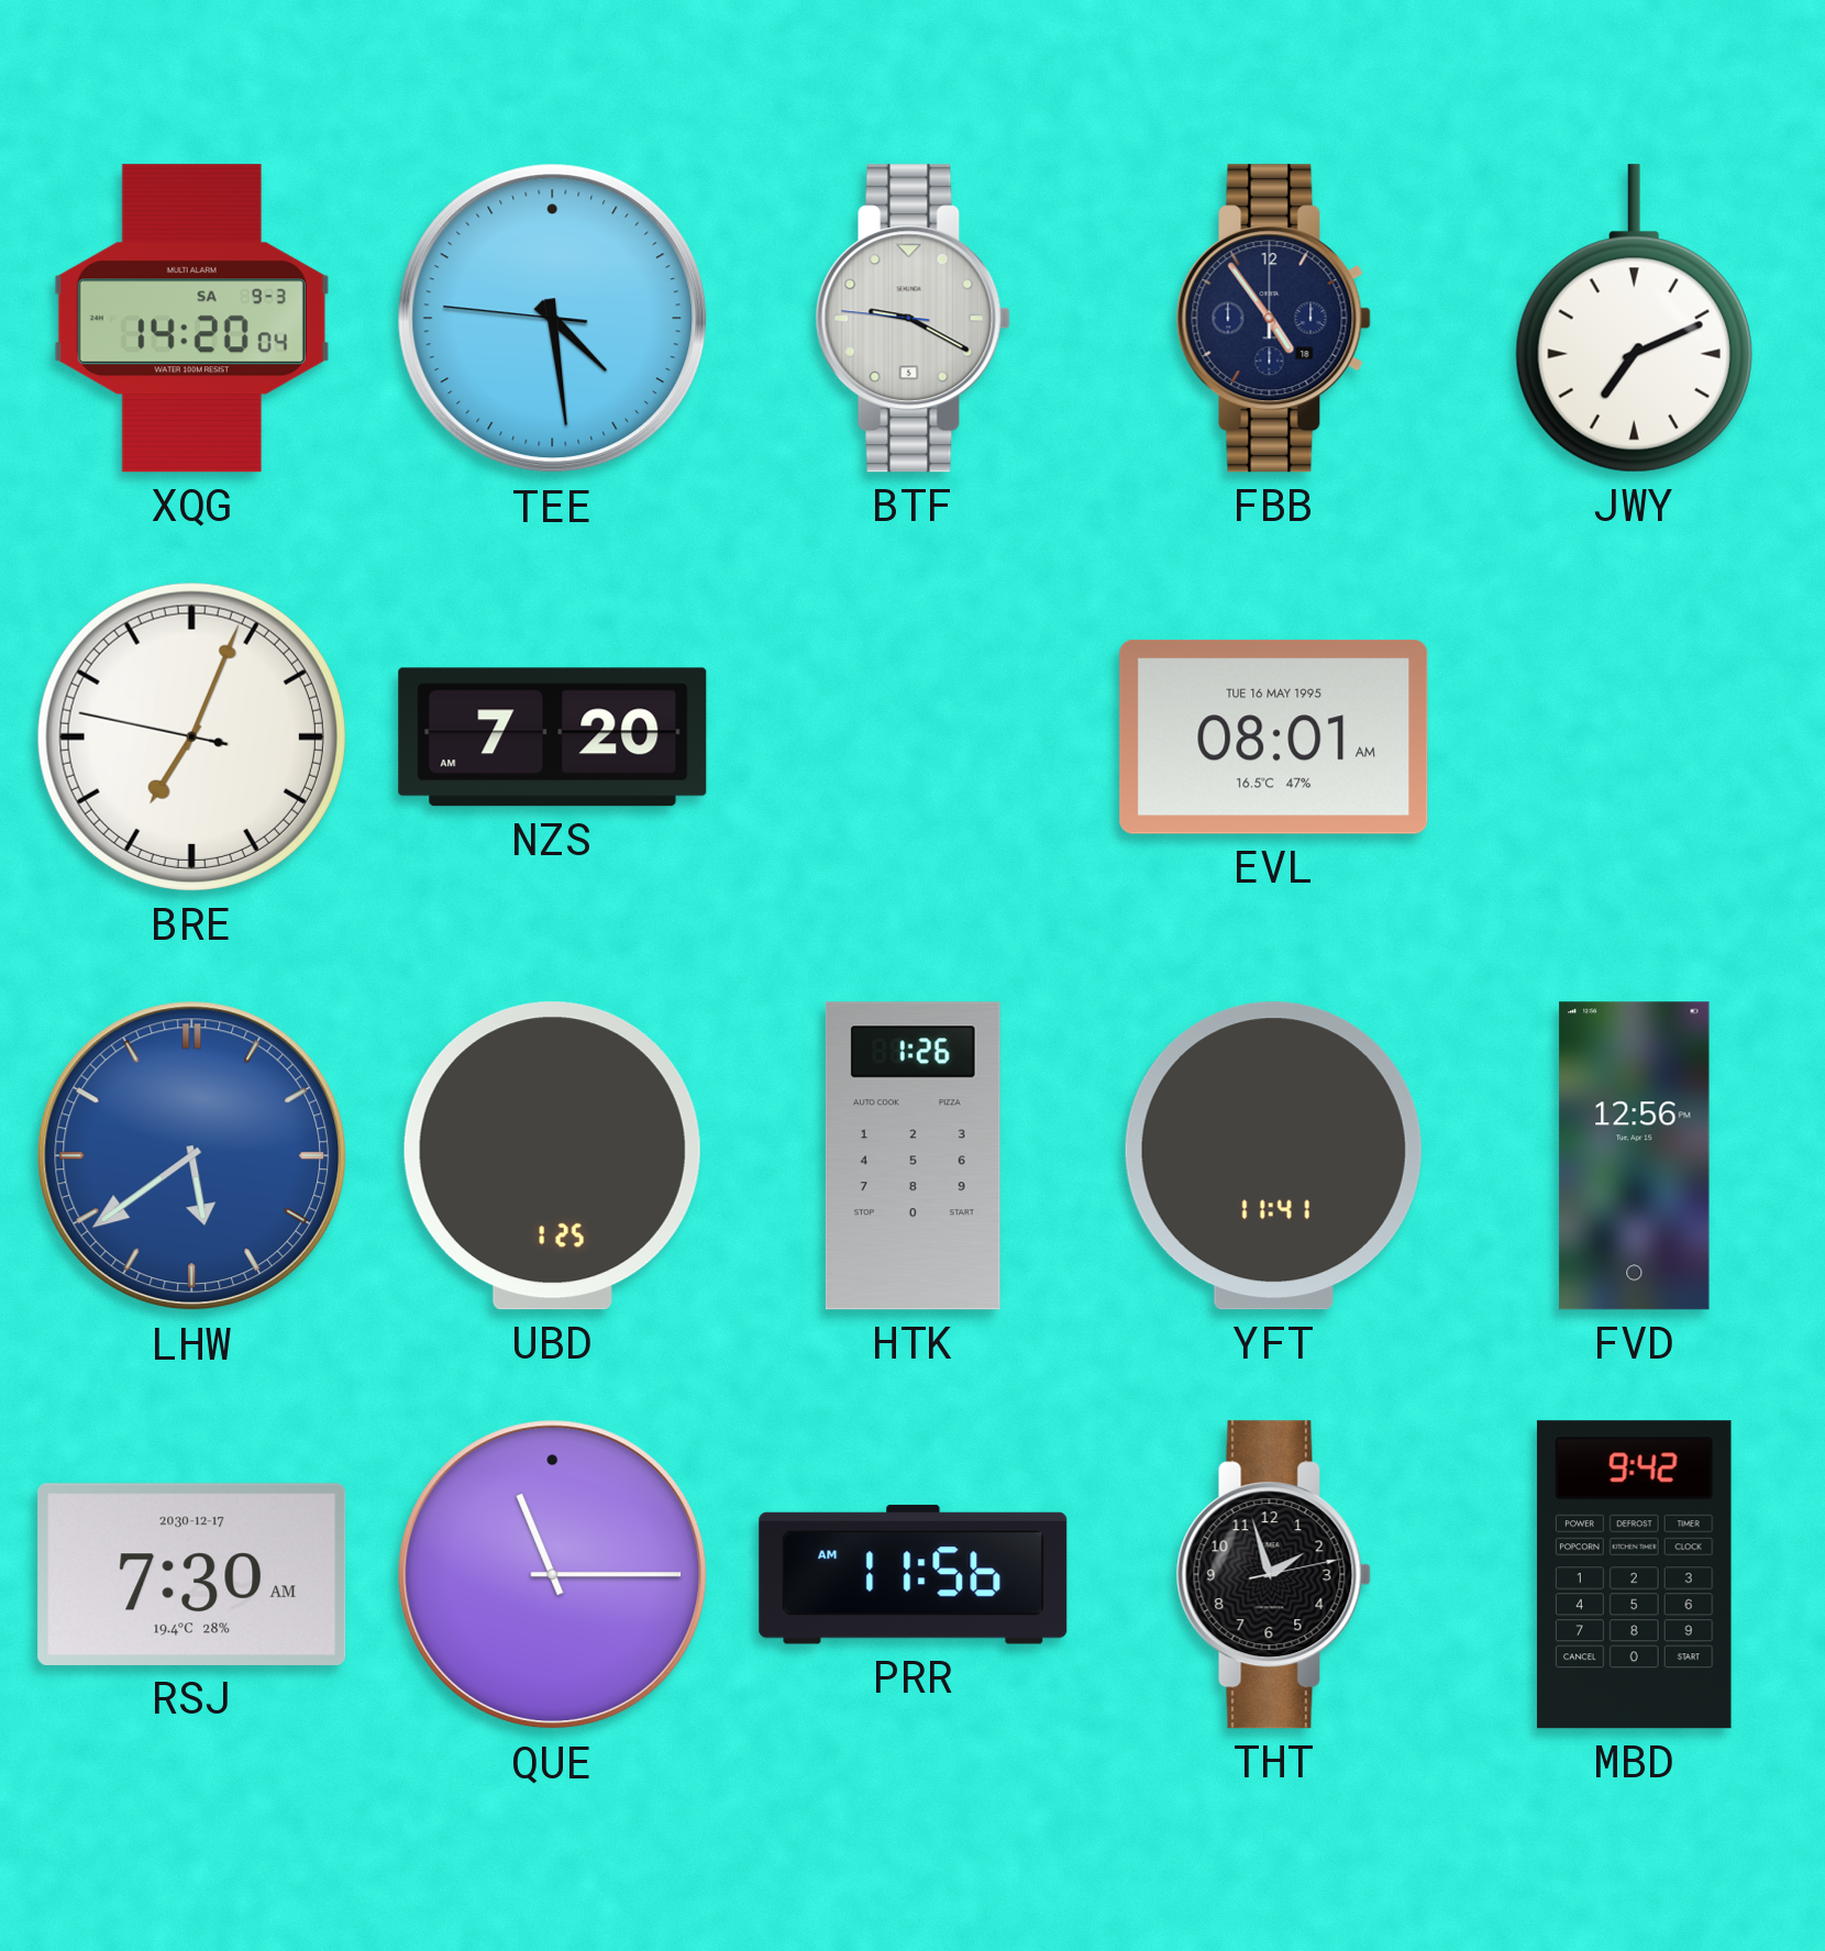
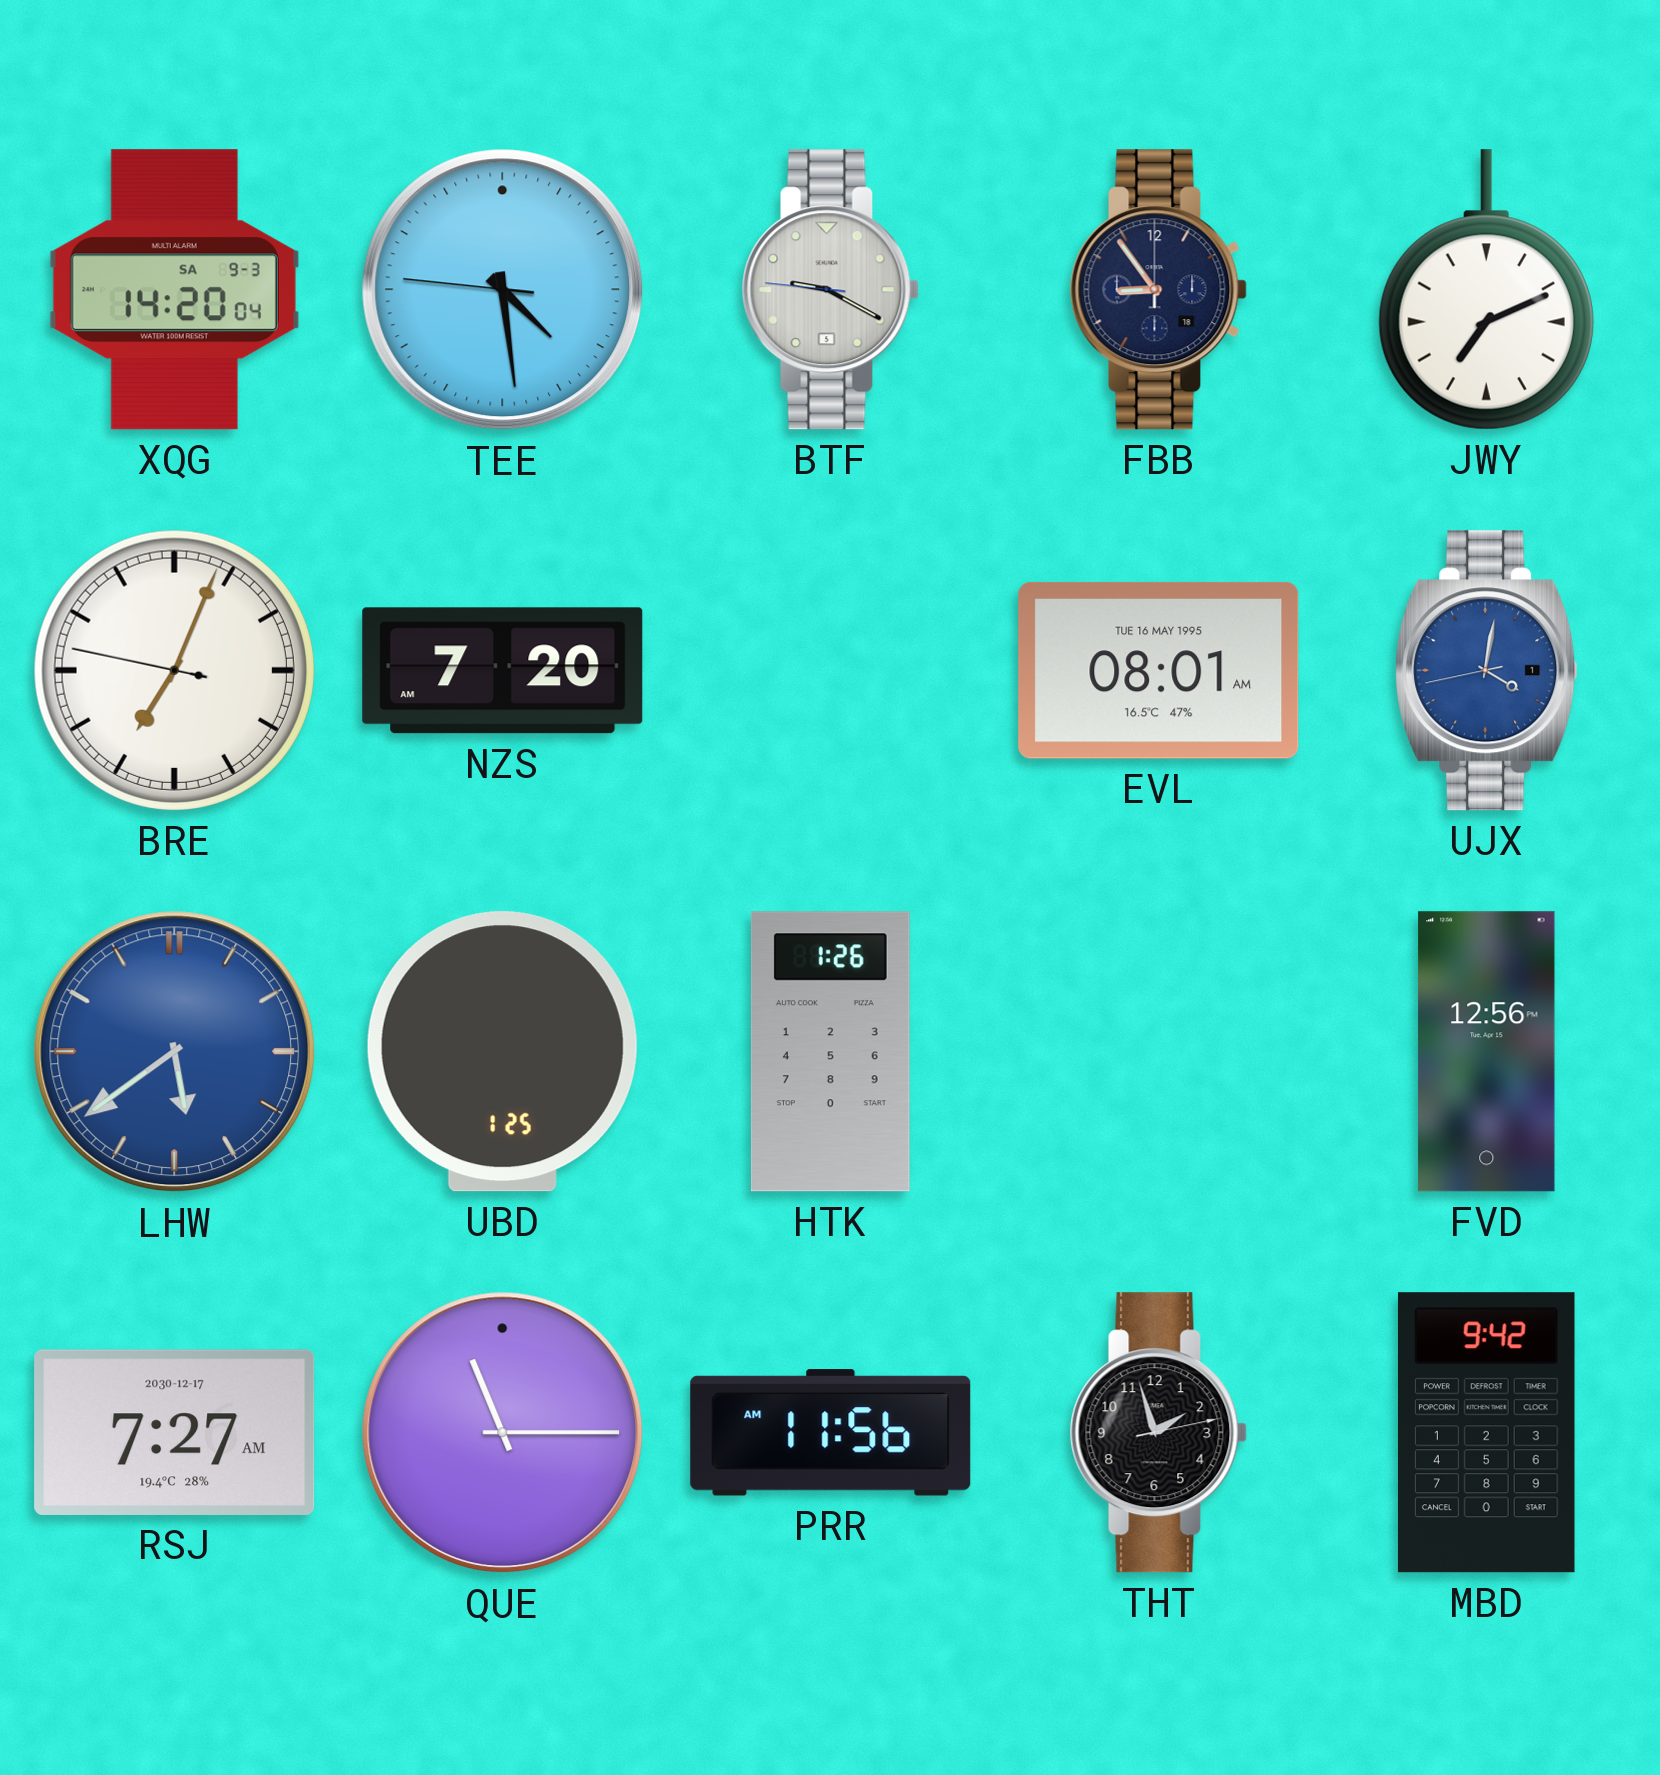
FBB: 4:54 -> 8:54 (1158, 290)
UJX: none -> 4:01 (1487, 671)
YFT: 11:41 -> none (1273, 1156)
RSJ: 7:30 -> 7:27 (175, 1432)
